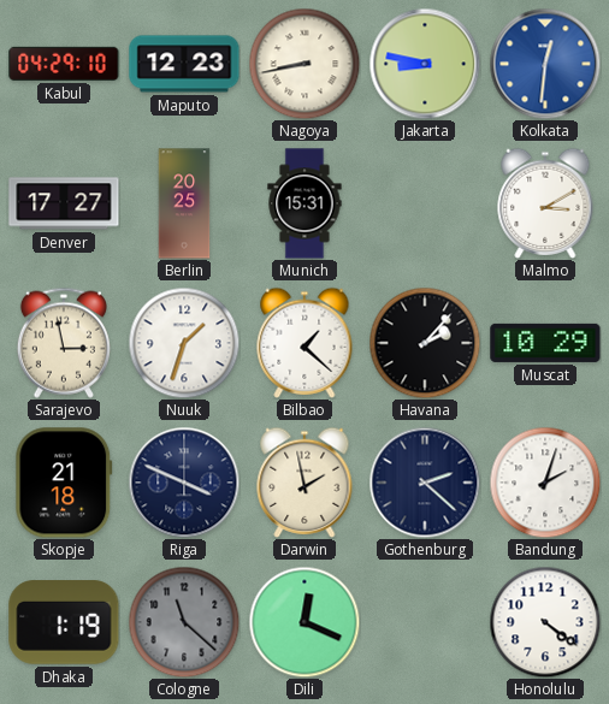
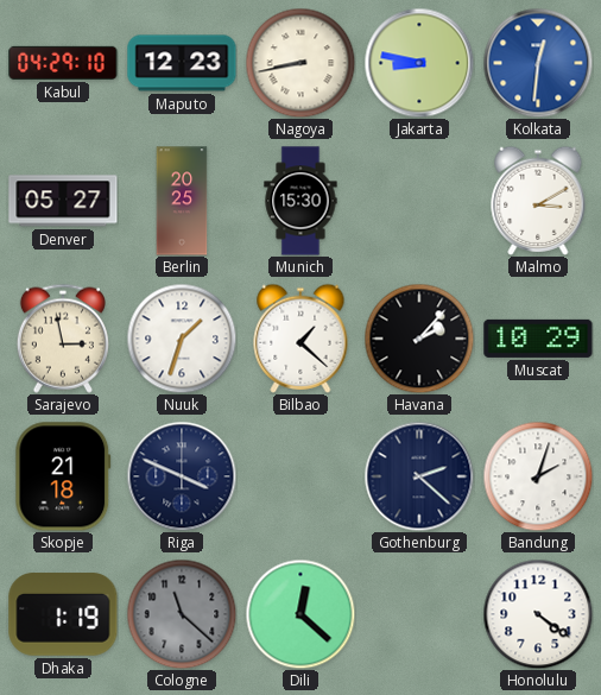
Denver: 17:27 -> 05:27 (63, 201)
Munich: 15:31 -> 15:30 (300, 201)
Darwin: 1:58 -> none (304, 483)
Dili: 12:19 -> 12:22 (300, 614)
